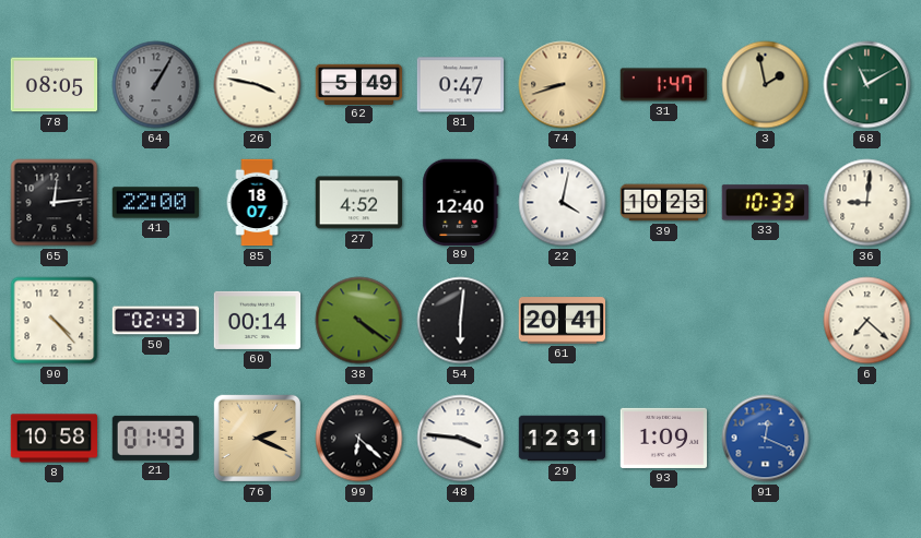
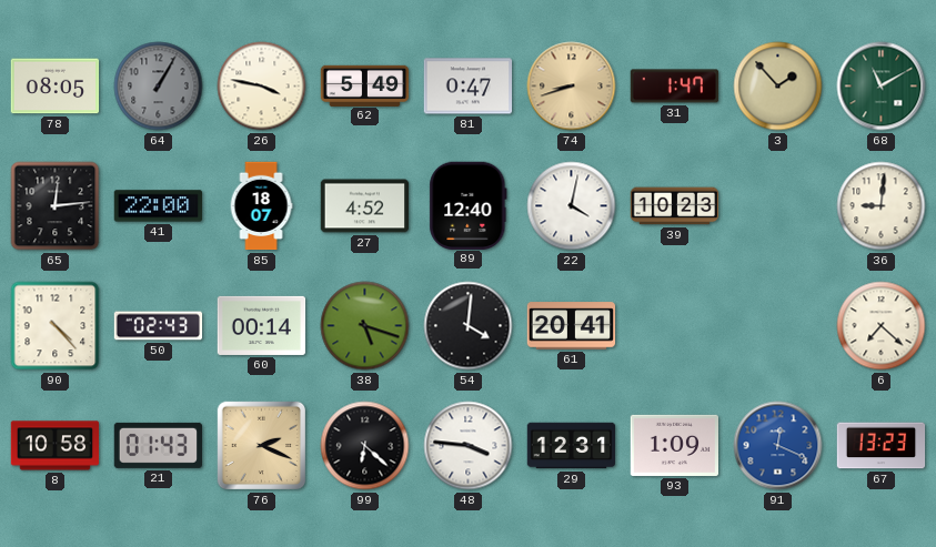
3: 1:58 -> 1:53 (778, 87)
33: 10:33 -> none (765, 203)
38: 4:21 -> 5:18 (365, 326)
54: 6:01 -> 4:01 (469, 326)
67: none -> 13:23 (882, 446)
